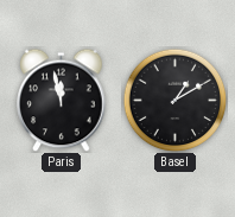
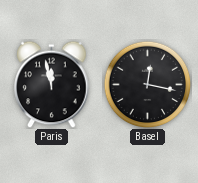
Basel: 1:10 -> 12:17 (147, 84)
